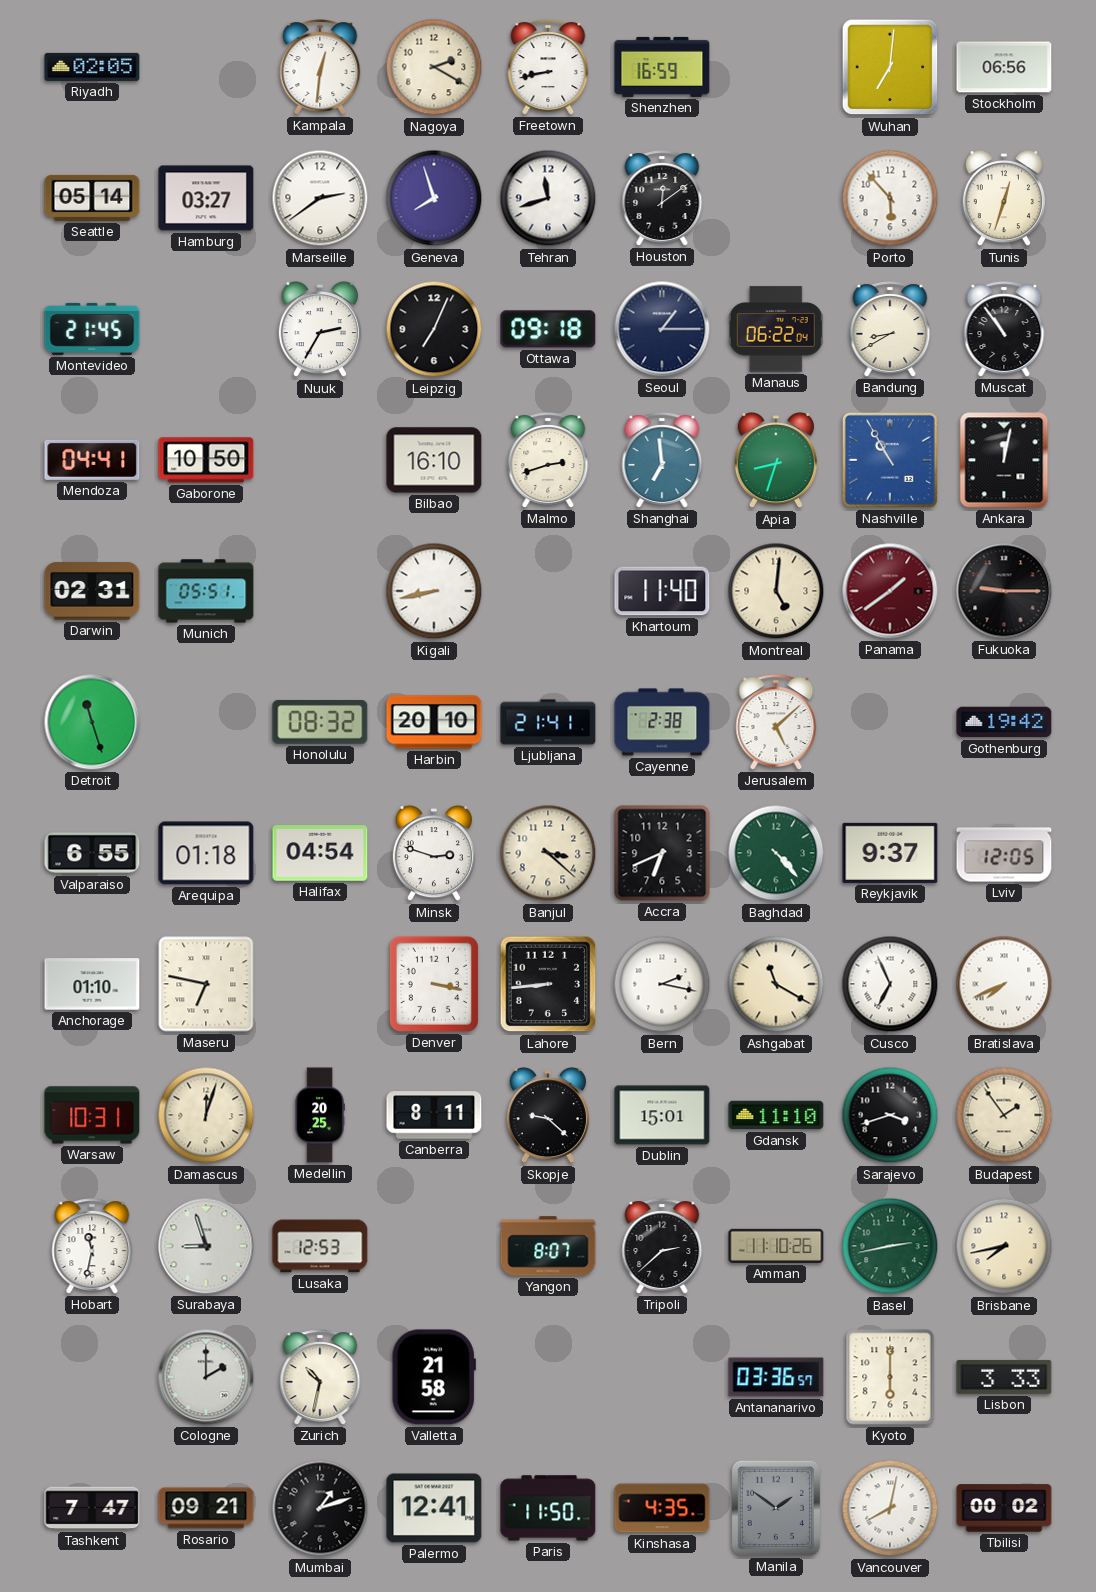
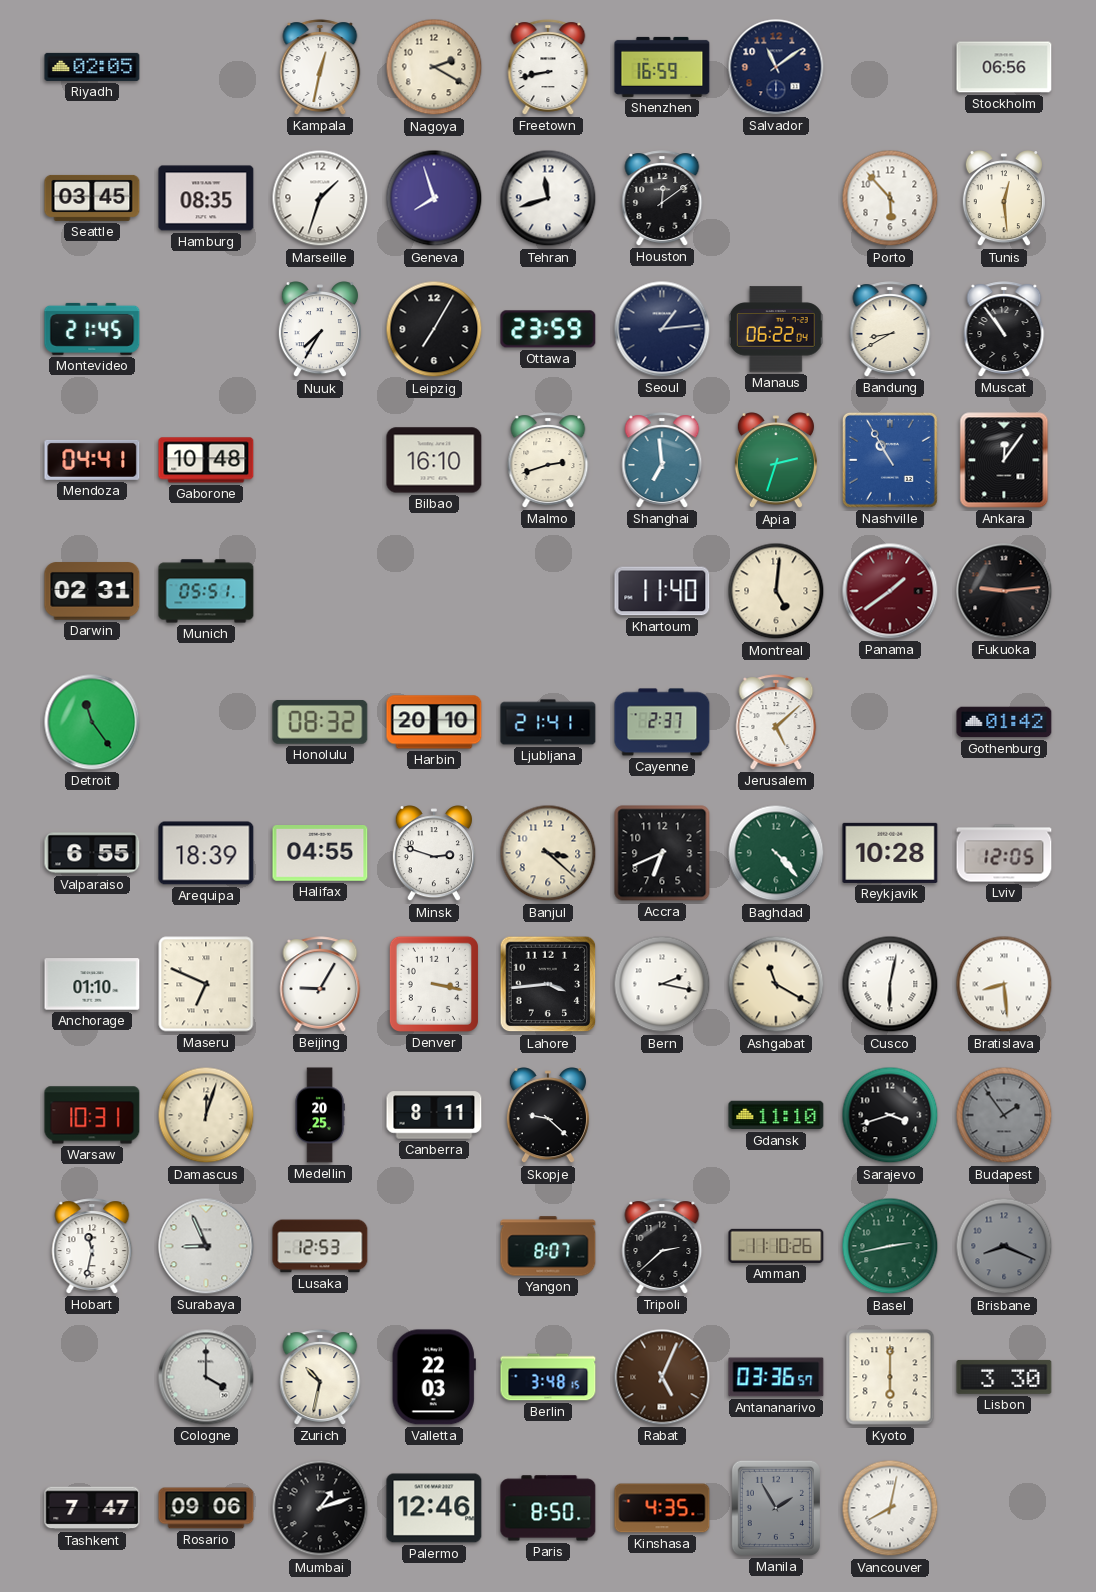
Kampala: 12:31 -> 12:32 (320, 67)
Salvador: none -> 11:09 (776, 67)
Wuhan: 7:01 -> none (890, 67)
Seattle: 05:14 -> 03:45 (92, 198)
Hamburg: 03:27 -> 08:35 (206, 198)
Marseille: 2:39 -> 1:33 (320, 198)
Tunis: 12:33 -> 12:29 (1004, 199)
Nuuk: 2:35 -> 7:35 (320, 330)
Leipzig: 7:04 -> 7:05 (434, 329)
Ottawa: 09:18 -> 23:59 (548, 329)
Seoul: 1:15 -> 1:14 (662, 329)
Gaborone: 10:50 -> 10:48 (206, 460)
Apia: 8:33 -> 2:33 (776, 461)
Ankara: 12:02 -> 12:06 (1004, 460)
Kigali: 8:43 -> none (434, 591)
Fukuoka: 9:15 -> 9:14 (1004, 591)
Detroit: 11:27 -> 11:24 (92, 722)
Cayenne: 2:38 -> 2:37 (662, 722)
Gothenburg: 19:42 -> 01:42 (1004, 722)
Arequipa: 01:18 -> 18:39 (206, 853)
Halifax: 04:54 -> 04:55 (320, 854)
Reykjavik: 9:37 -> 10:28 (890, 853)
Maseru: 6:47 -> 6:49 (206, 984)
Beijing: none -> 9:05 (320, 984)
Lahore: 8:44 -> 3:44 (548, 984)
Cusco: 6:56 -> 6:02 (890, 984)
Bratislava: 7:41 -> 8:29 (1004, 984)
Dublin: 15:01 -> none (662, 1115)
Budapest dial: cream -> grey (1004, 1115)
Surabaya: 8:57 -> 8:56 (206, 1246)
Brisbane: 7:43 -> 8:19 (1004, 1246)
Brisbane dial: cream -> grey (1004, 1246)
Cologne: 2:00 -> 4:00 (206, 1377)
Valletta: 21:58 -> 22:03 (434, 1377)
Berlin: none -> 3:48 (548, 1377)
Rabat: none -> 5:04 (662, 1377)
Lisbon: 3:33 -> 3:30 (1004, 1377)
Rosario: 09:21 -> 09:06 (206, 1508)
Palermo: 12:41 -> 12:46 (434, 1508)
Paris: 11:50 -> 8:50 (548, 1508)
Manila: 1:51 -> 1:55 (776, 1508)
Tbilisi: 00:02 -> none (1004, 1508)
